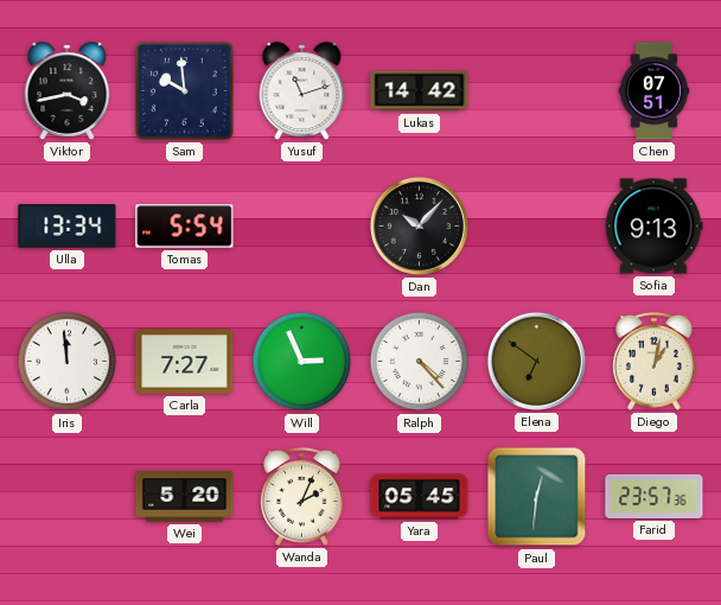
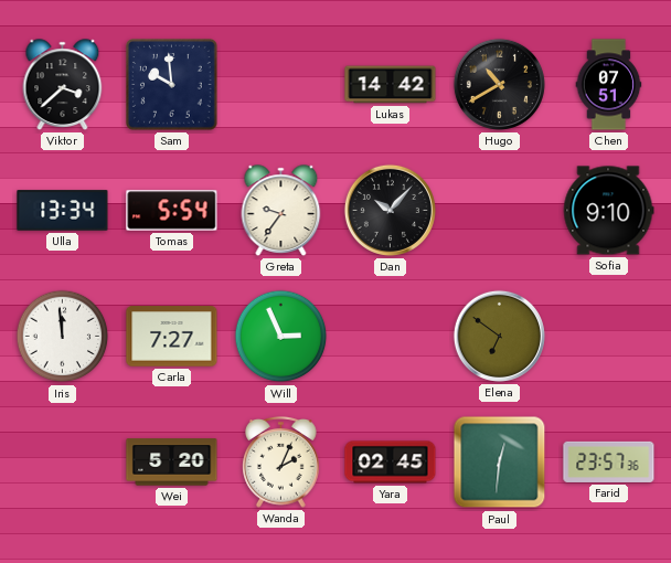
Viktor: 3:43 -> 3:38 (63, 85)
Yusuf: 11:12 -> none (302, 91)
Hugo: none -> 10:40 (499, 84)
Greta: none -> 9:36 (281, 211)
Sofia: 9:13 -> 9:10 (608, 211)
Ralph: 4:23 -> none (420, 362)
Diego: 1:02 -> none (655, 362)
Yara: 05:45 -> 02:45 (391, 463)
